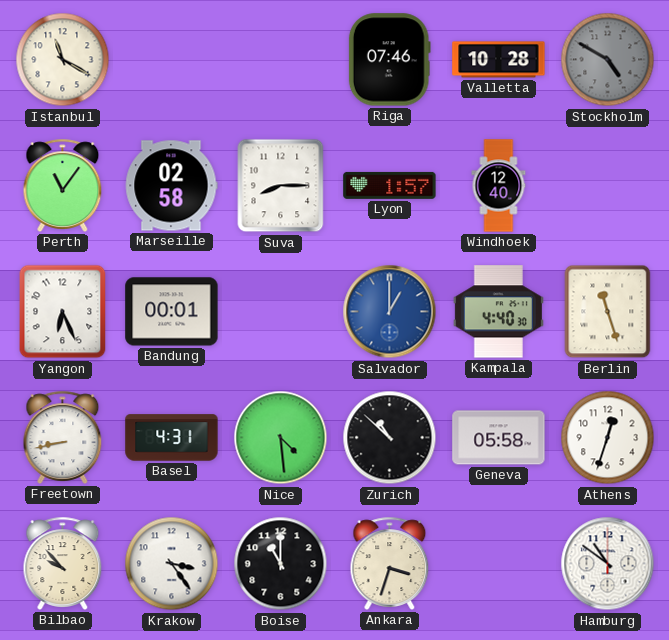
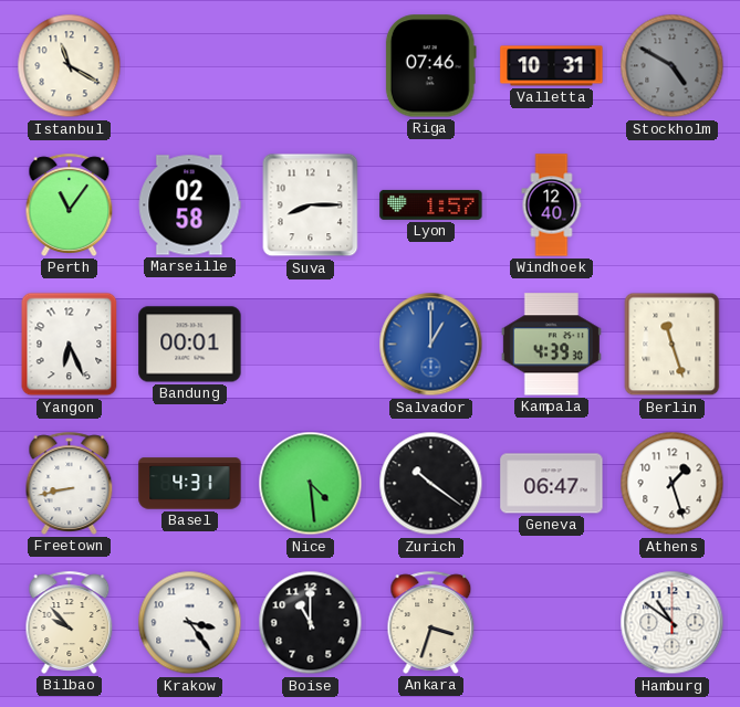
Valletta: 10:28 -> 10:31 (552, 66)
Kampala: 4:40 -> 4:39 (551, 345)
Zurich: 10:52 -> 10:21 (431, 484)
Geneva: 05:58 -> 06:47 (552, 484)
Athens: 12:33 -> 1:27 (673, 484)
